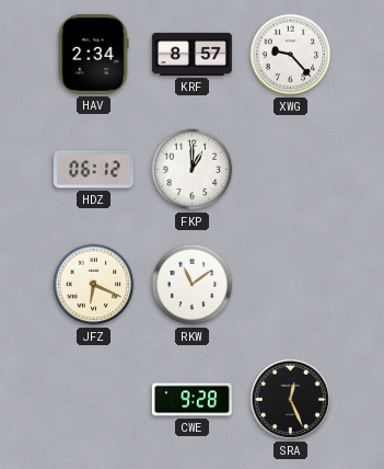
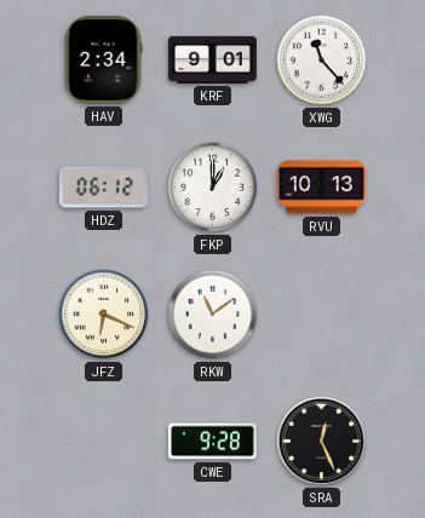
KRF: 8:57 -> 9:01 (212, 59)
XWG: 9:23 -> 11:23 (322, 61)
RVU: none -> 10:13 (321, 188)
